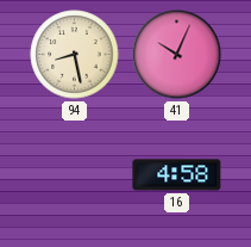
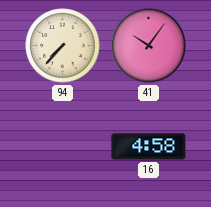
94: 8:28 -> 7:37 (63, 46)
41: 10:04 -> 10:06 (149, 46)
